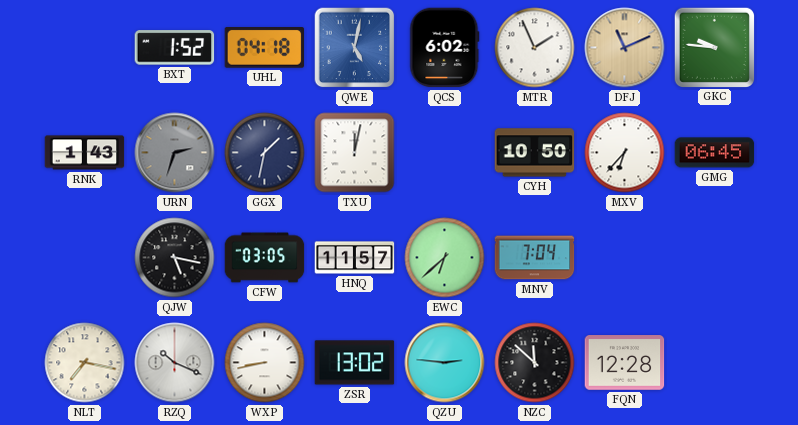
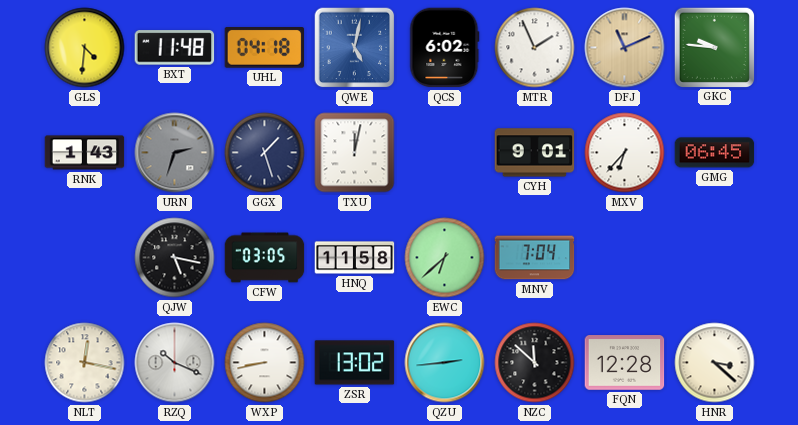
GLS: none -> 4:31 (85, 48)
BXT: 1:52 -> 11:48 (175, 48)
GGX: 1:32 -> 1:27 (265, 153)
CYH: 10:50 -> 9:01 (535, 153)
HNQ: 11:57 -> 11:58 (355, 258)
NLT: 7:17 -> 12:17 (85, 363)
QZU: 2:46 -> 2:44 (445, 363)
HNR: none -> 3:22 (715, 363)
